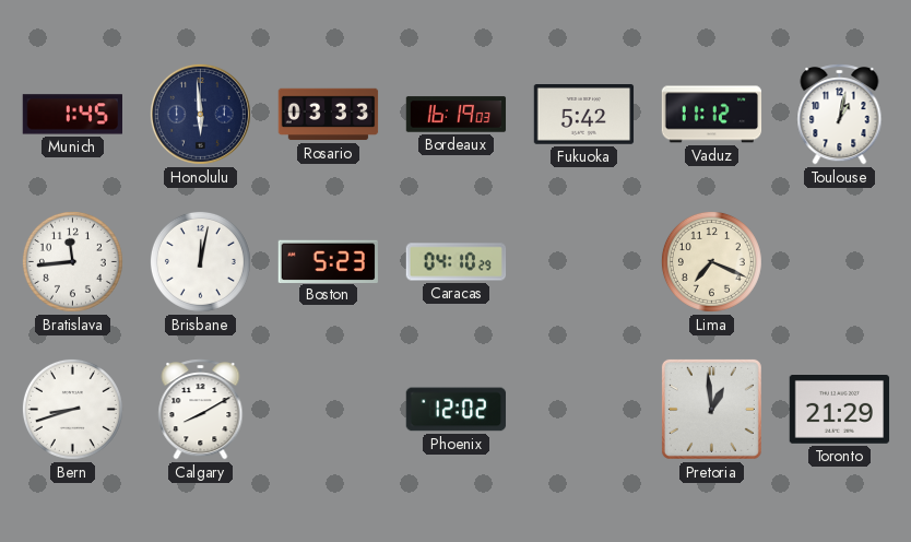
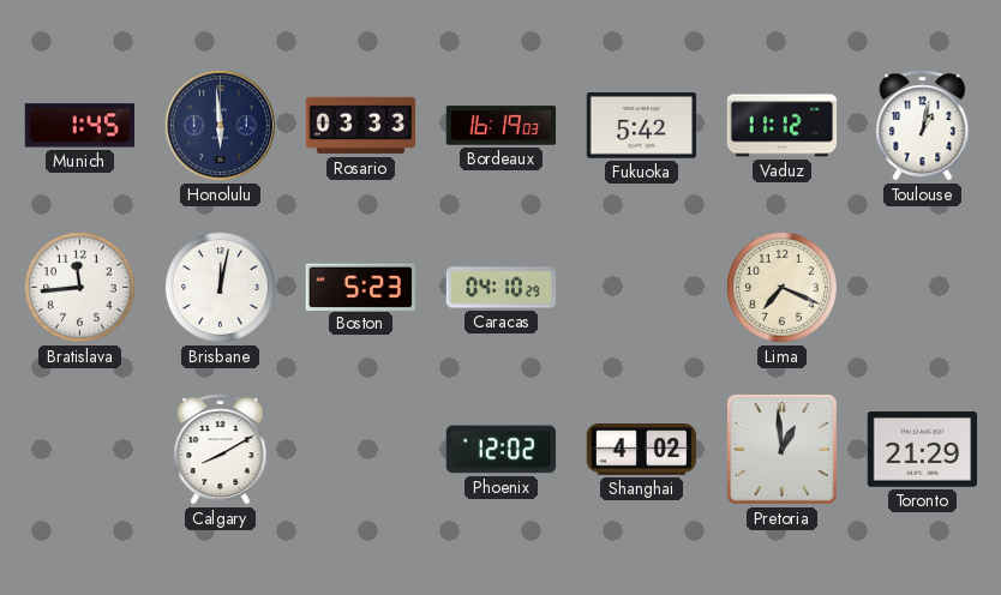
Bern: 8:42 -> none (72, 409)
Shanghai: none -> 4:02 (642, 450)
